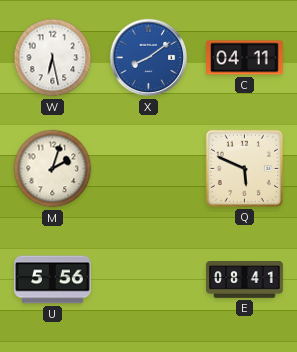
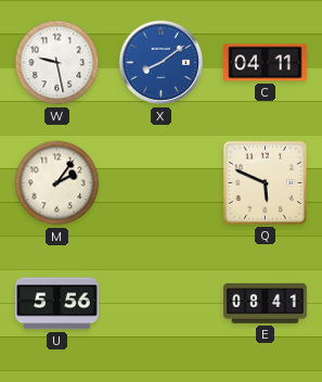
W: 6:28 -> 9:28 (57, 63)
M: 2:03 -> 2:06 (57, 183)
